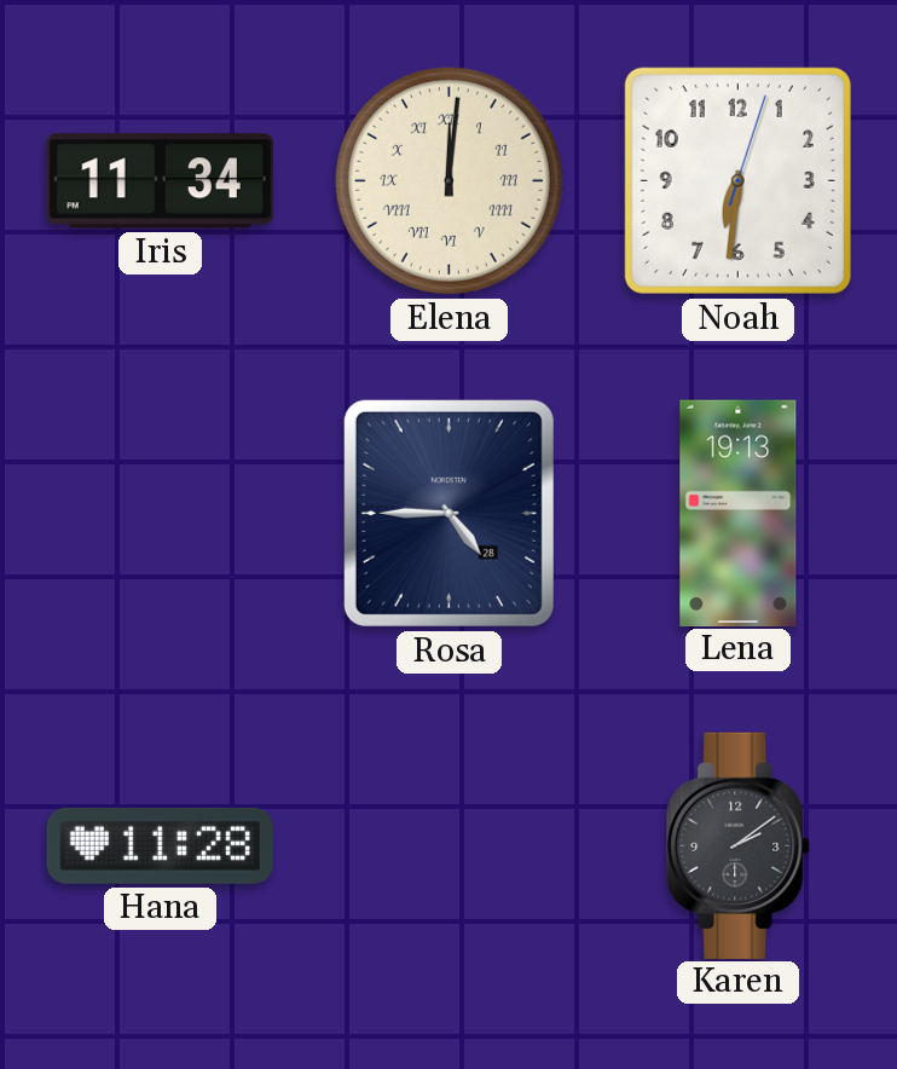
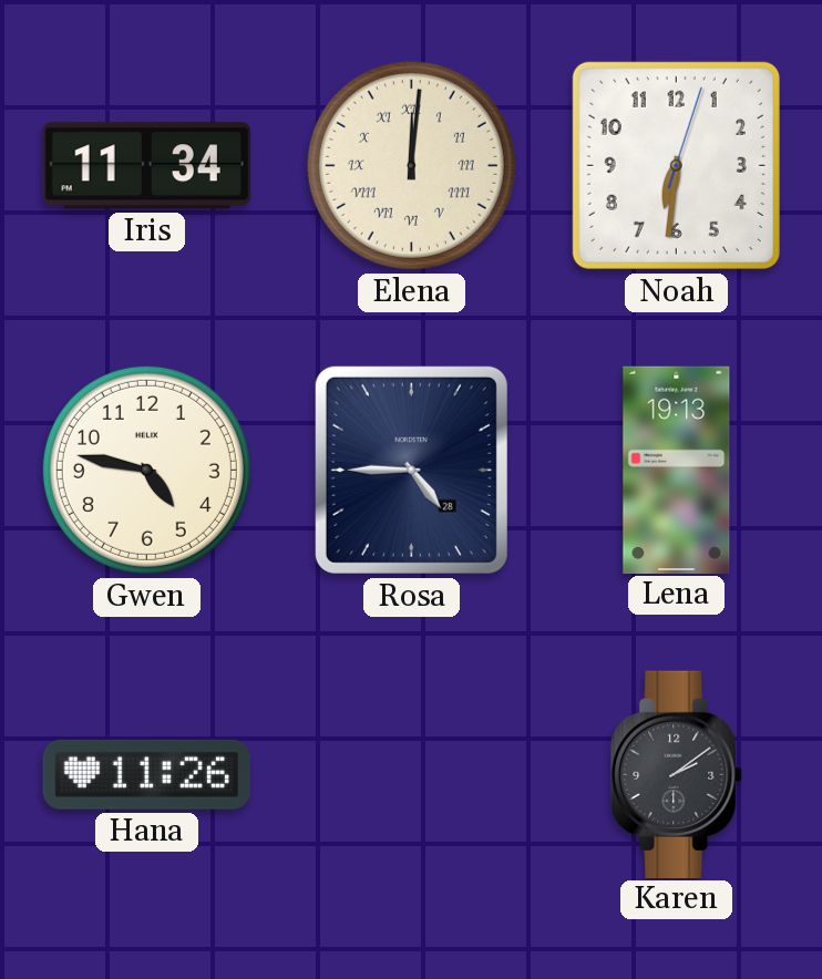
Gwen: none -> 4:47 (146, 470)
Hana: 11:28 -> 11:26 (146, 774)
